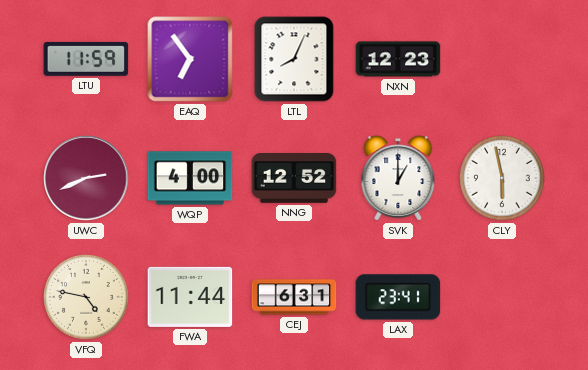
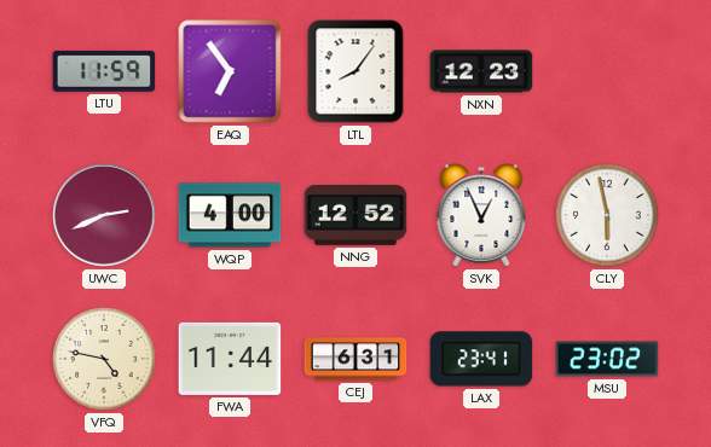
LTL: 8:04 -> 8:06 (355, 71)
SVK: 1:00 -> 12:56 (481, 215)
MSU: none -> 23:02 (607, 359)
